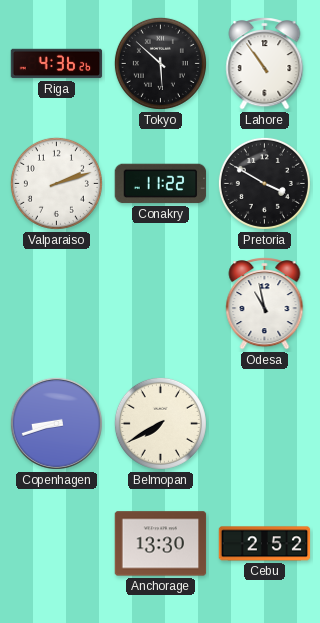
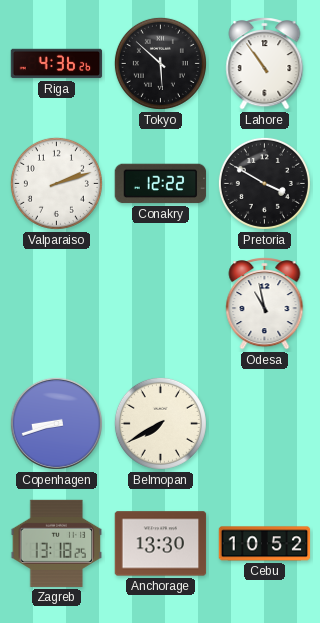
Conakry: 11:22 -> 12:22 (161, 184)
Zagreb: none -> 13:18 (57, 543)
Cebu: 2:52 -> 10:52 (265, 544)
